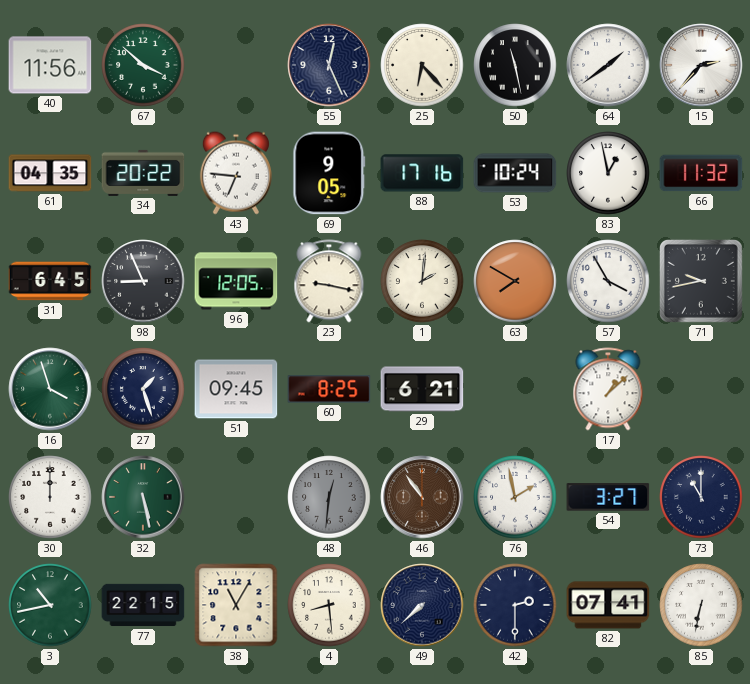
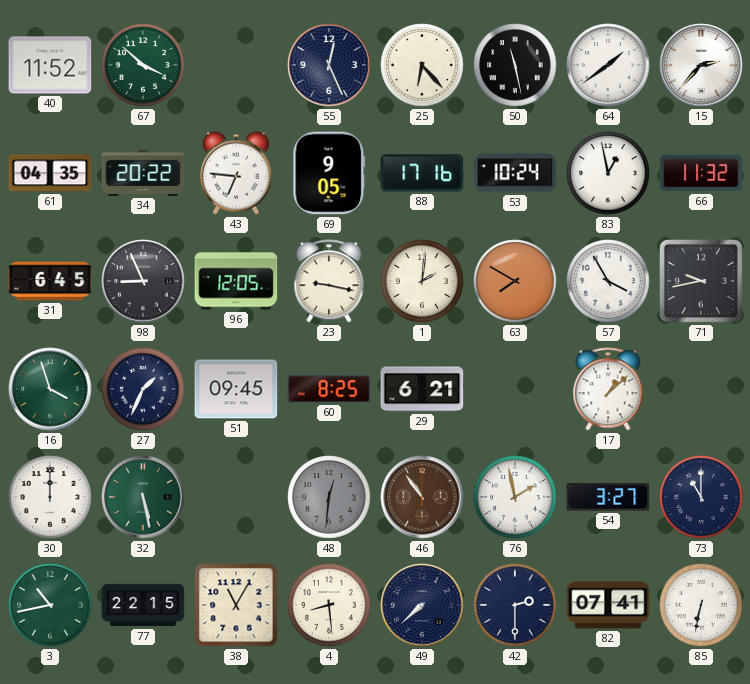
40: 11:56 -> 11:52 (50, 65)
27: 1:27 -> 1:34 (143, 389)
